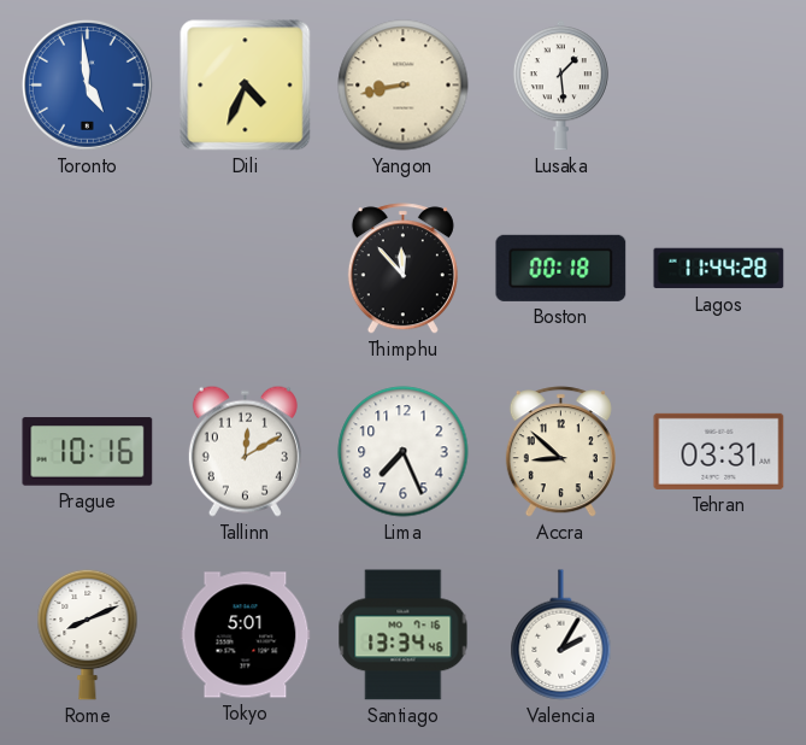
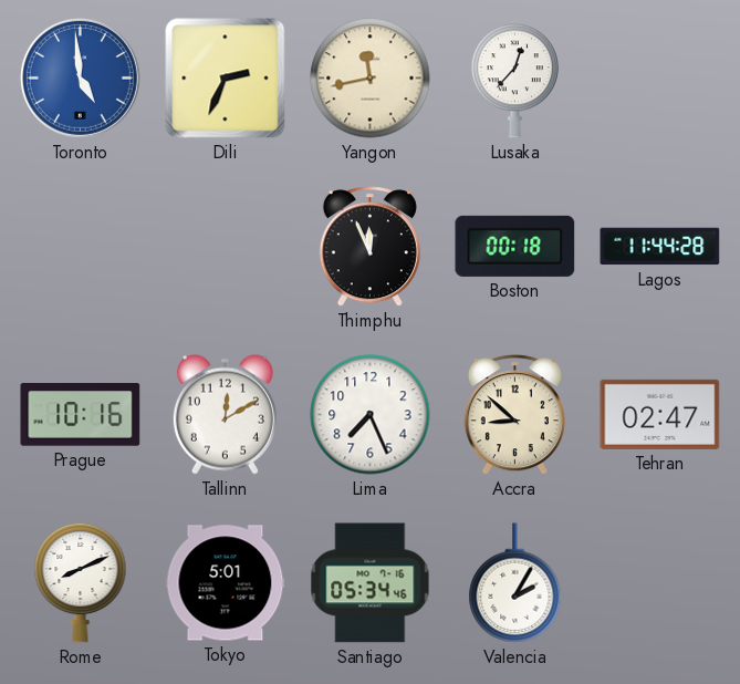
Dili: 4:34 -> 2:34 (226, 79)
Yangon: 8:43 -> 11:43 (371, 79)
Lusaka: 1:29 -> 12:37 (514, 79)
Thimphu: 11:53 -> 11:56 (369, 247)
Tehran: 03:31 -> 02:47 (660, 414)
Santiago: 13:34 -> 05:34 (371, 583)
